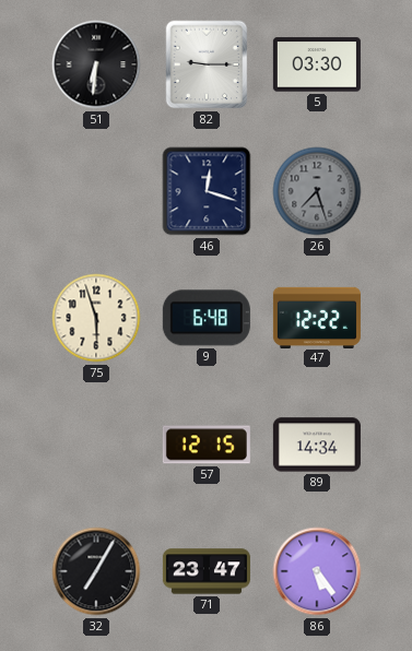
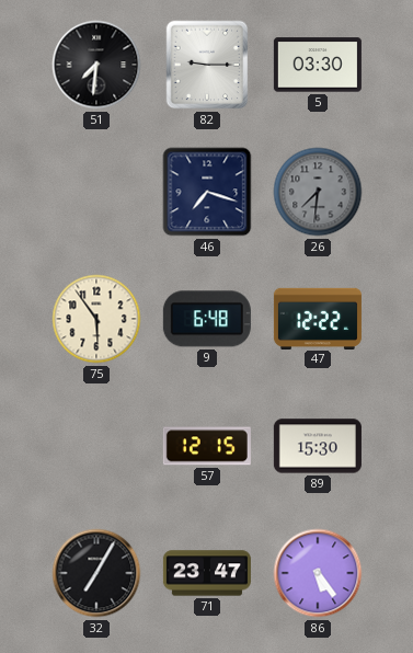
51: 6:31 -> 7:31 (96, 65)
46: 12:18 -> 7:18 (207, 192)
26: 7:27 -> 7:31 (318, 192)
75: 5:57 -> 5:54 (96, 319)
89: 14:34 -> 15:30 (318, 446)
